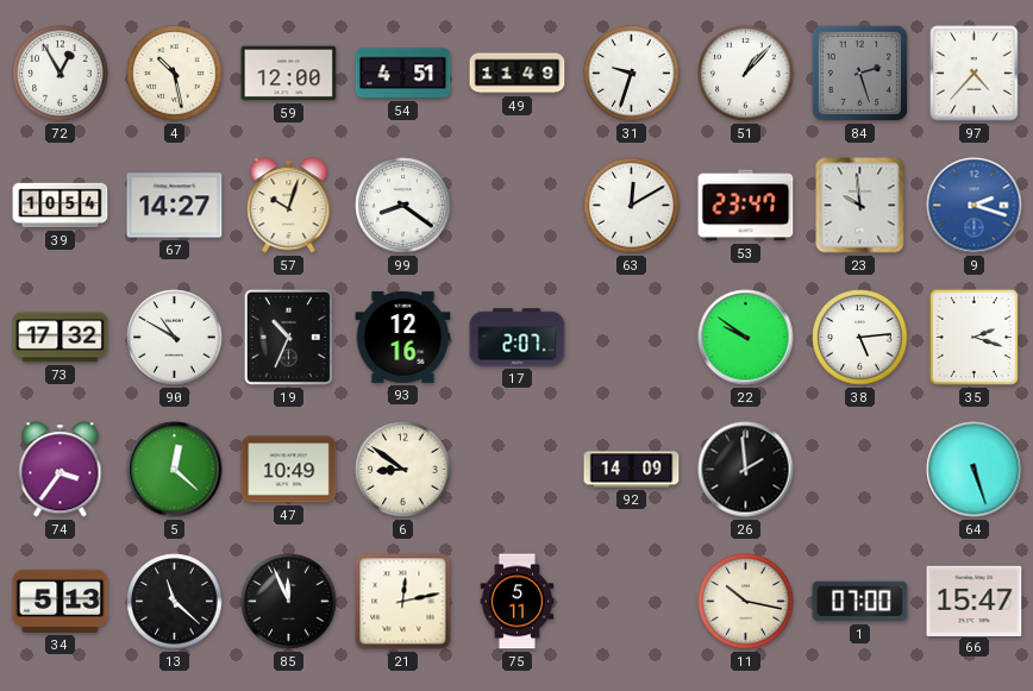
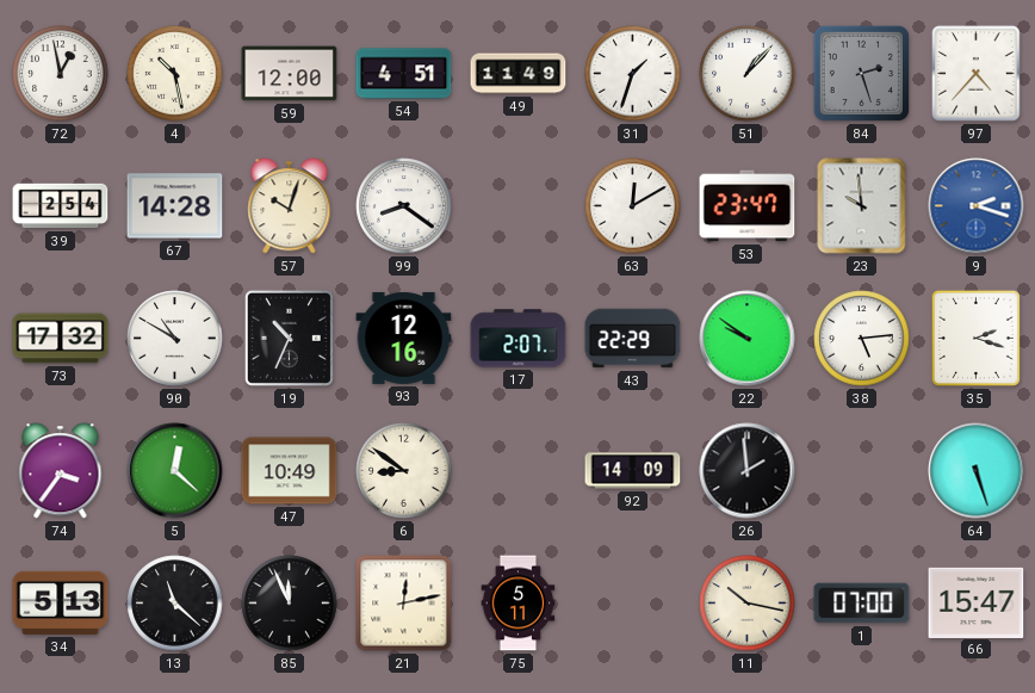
72: 12:55 -> 12:58 (61, 74)
31: 9:33 -> 1:33 (633, 74)
39: 10:54 -> 2:54 (61, 206)
67: 14:27 -> 14:28 (175, 206)
43: none -> 22:29 (633, 339)
